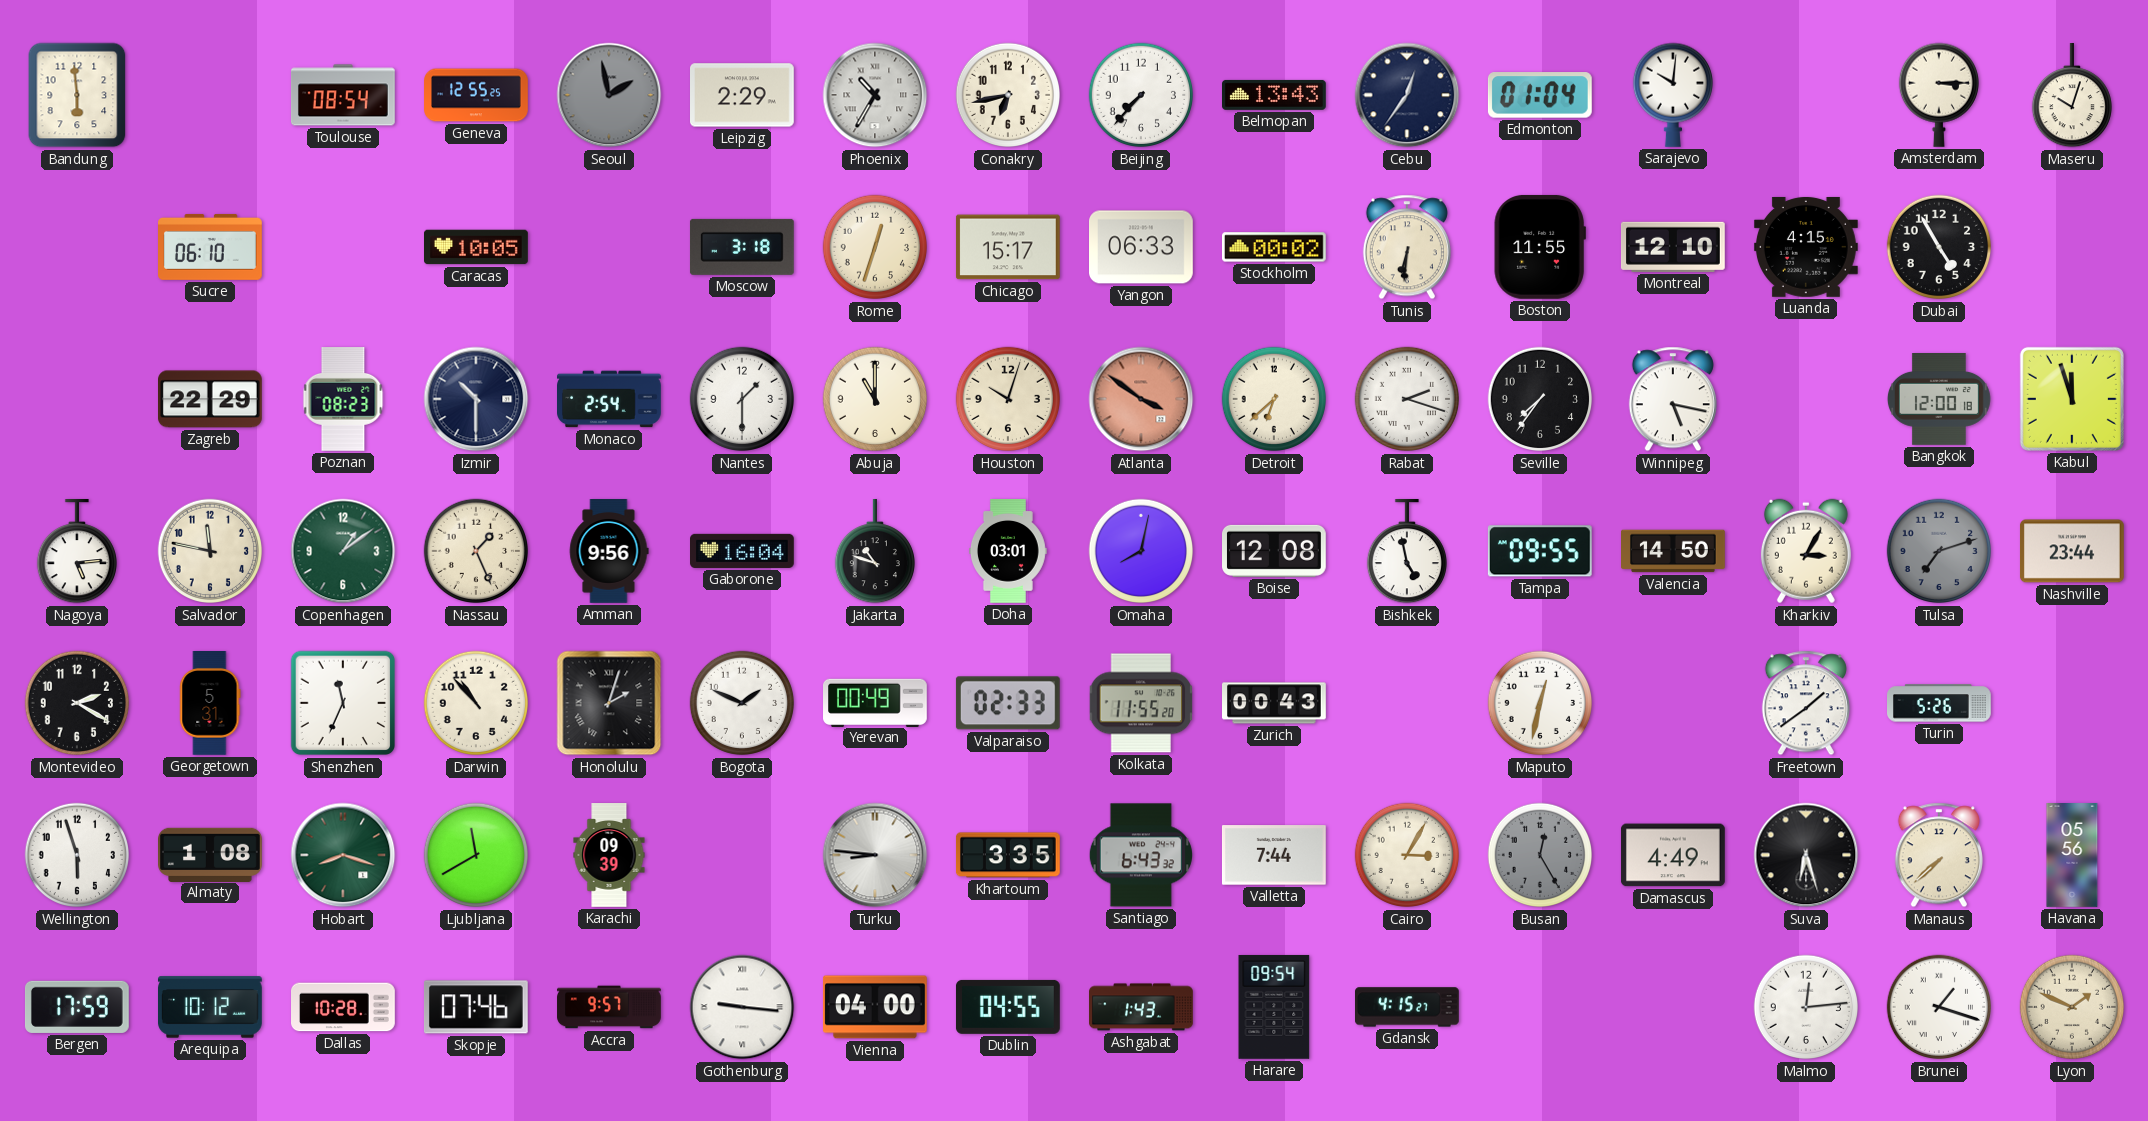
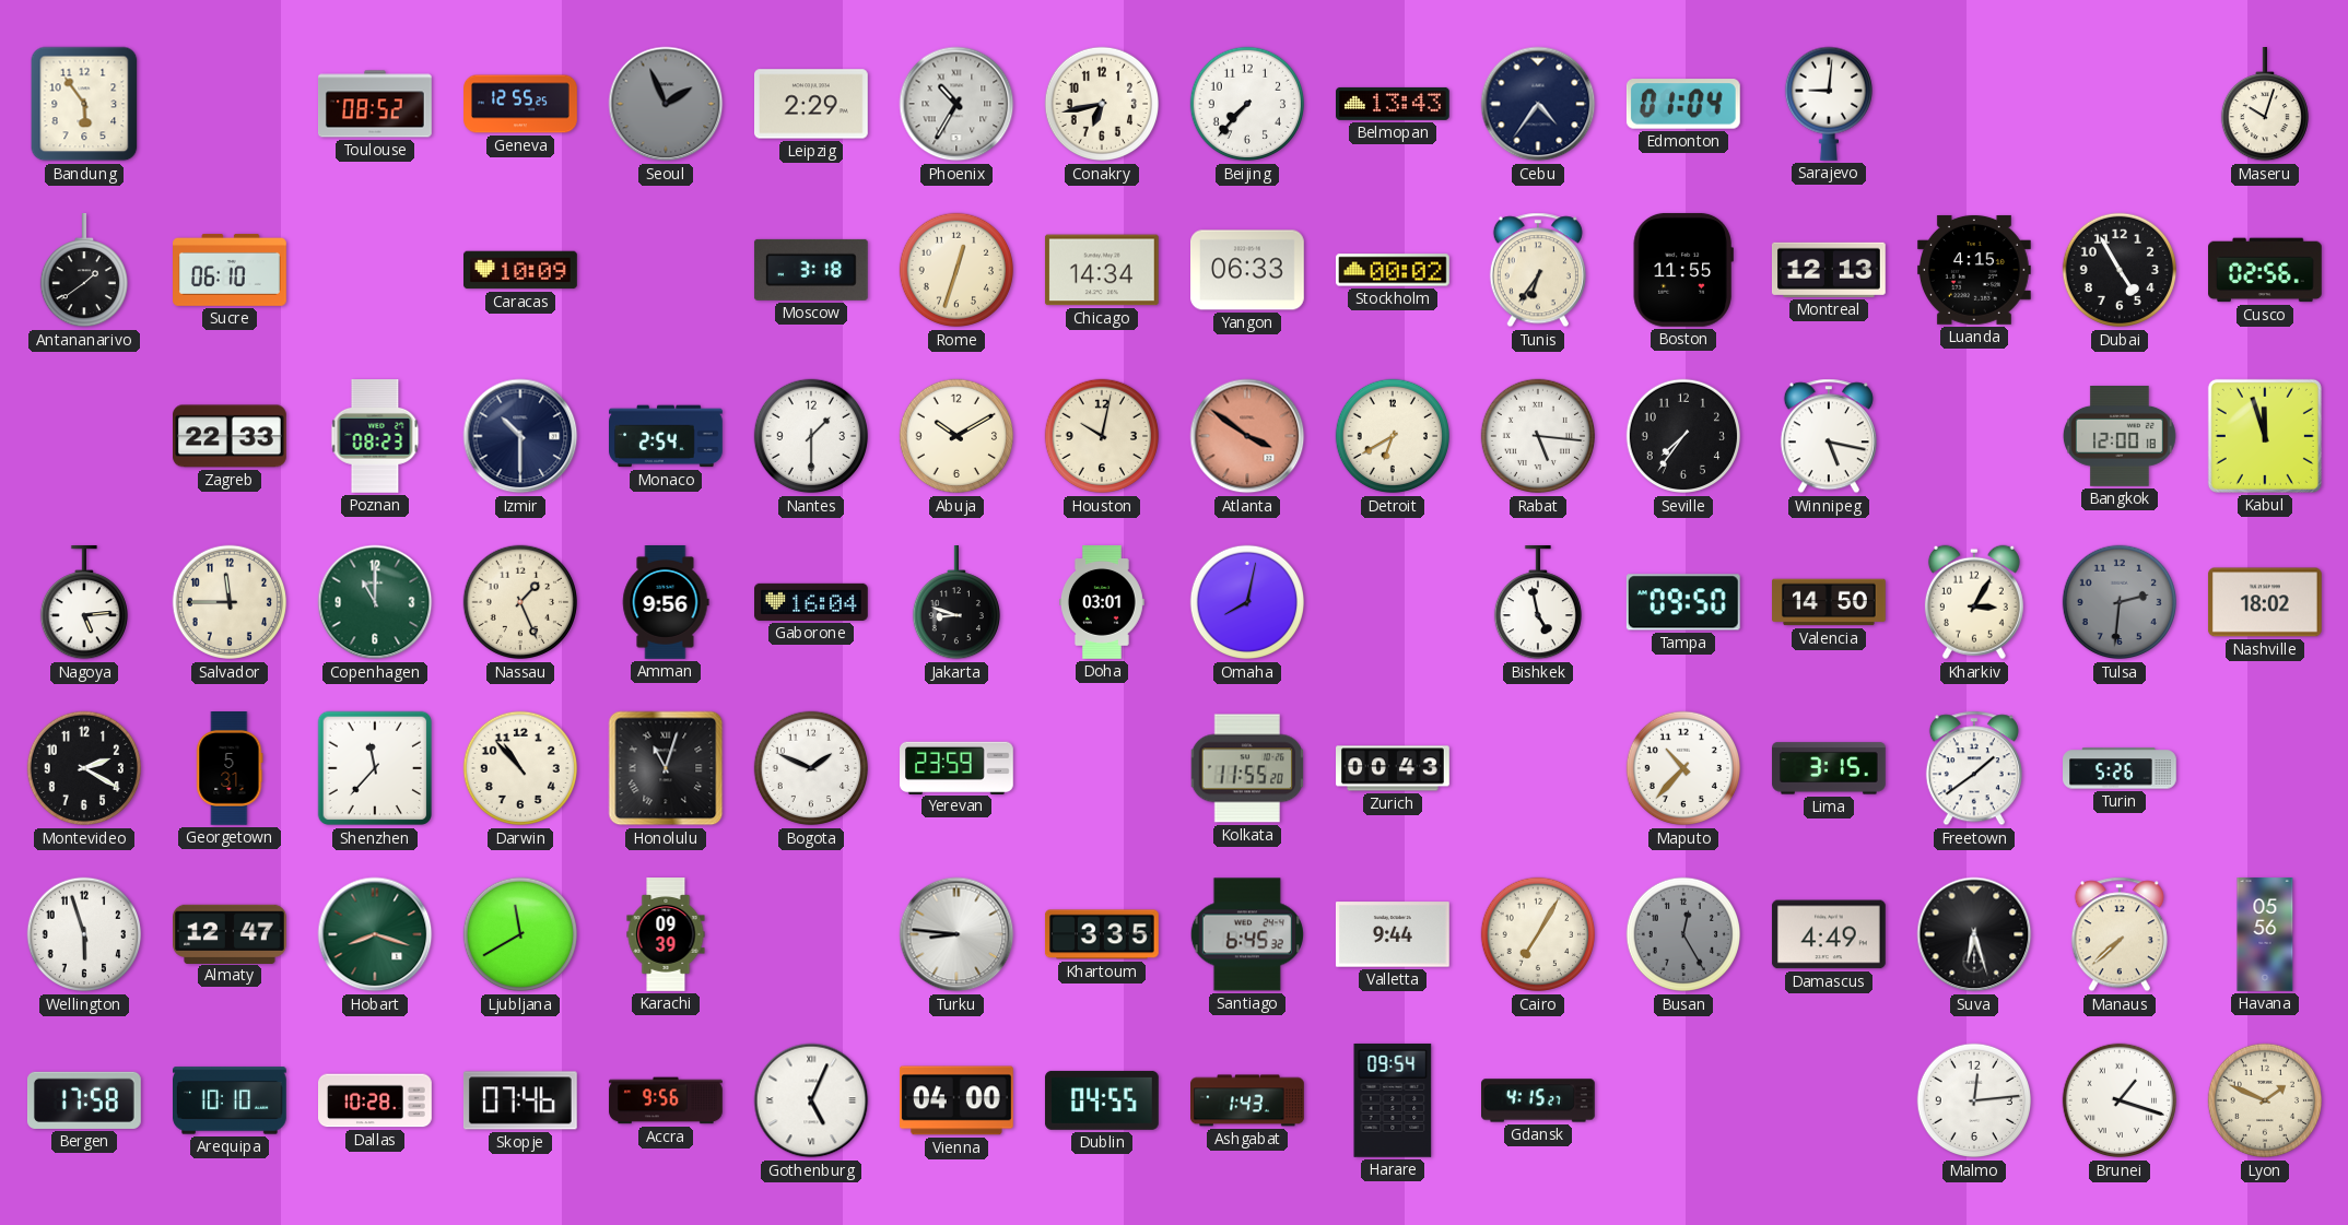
Bandung: 5:59 -> 5:54 (84, 104)
Toulouse: 08:54 -> 08:52 (376, 104)
Seoul: 1:58 -> 1:56 (666, 104)
Cebu: 12:36 -> 4:36 (1538, 104)
Sarajevo: 10:01 -> 9:01 (1828, 104)
Amsterdam: 3:15 -> none (1938, 95)
Antananarivo: none -> 1:39 (83, 271)
Caracas: 10:05 -> 10:09 (521, 270)
Chicago: 15:17 -> 14:34 (1102, 270)
Tunis: 6:31 -> 6:36 (1538, 270)
Montreal: 12:10 -> 12:13 (1829, 270)
Cusco: none -> 02:56 (2266, 270)
Zagreb: 22:29 -> 22:33 (231, 436)
Abuja: 11:00 -> 10:10 (956, 436)
Houston: 10:03 -> 10:02 (1102, 436)
Detroit: 6:38 -> 6:40 (1393, 436)
Rabat: 2:18 -> 5:16 (1538, 436)
Salvador: 11:47 -> 11:45 (230, 602)
Copenhagen: 1:09 -> 11:00 (375, 602)
Jakarta: 10:48 -> 8:48 (955, 603)
Boise: 12:08 -> none (1275, 551)
Tampa: 09:55 -> 09:50 (1683, 602)
Tulsa: 7:12 -> 2:31 (2120, 602)
Nashville: 23:44 -> 18:02 (2265, 602)
Shenzhen: 11:34 -> 11:37 (375, 768)
Honolulu: 2:03 -> 11:03 (666, 768)
Yerevan: 00:49 -> 23:59 (958, 767)
Valparaiso: 02:33 -> none (1008, 703)
Maputo: 12:32 -> 10:37 (1683, 768)
Lima: none -> 3:15 (1830, 768)
Almaty: 1:08 -> 12:47 (231, 933)
Santiago: 6:43 -> 6:45 (1247, 934)
Valletta: 7:44 -> 9:44 (1393, 934)
Cairo: 3:05 -> 7:05 (1538, 934)
Bergen: 17:59 -> 17:58 (84, 1100)
Arequipa: 10:12 -> 10:10 (231, 1100)
Accra: 9:57 -> 9:56 (666, 1100)
Gothenburg: 9:16 -> 5:04 (811, 1100)
